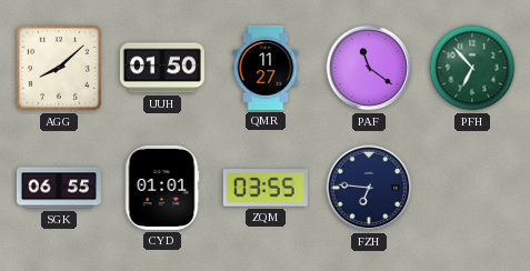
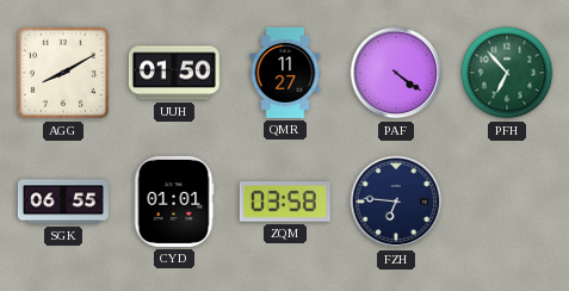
AGG: 8:08 -> 8:10 (63, 73)
PAF: 11:21 -> 4:21 (396, 73)
ZQM: 03:55 -> 03:58 (285, 202)
